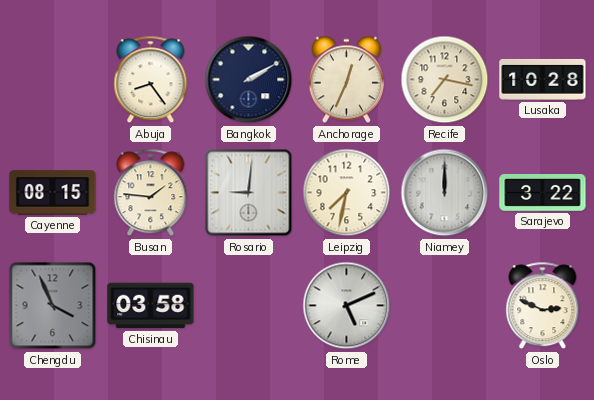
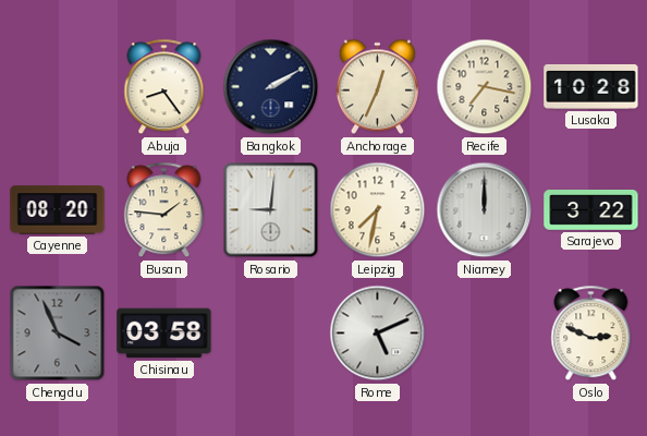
Cayenne: 08:15 -> 08:20 (58, 210)
